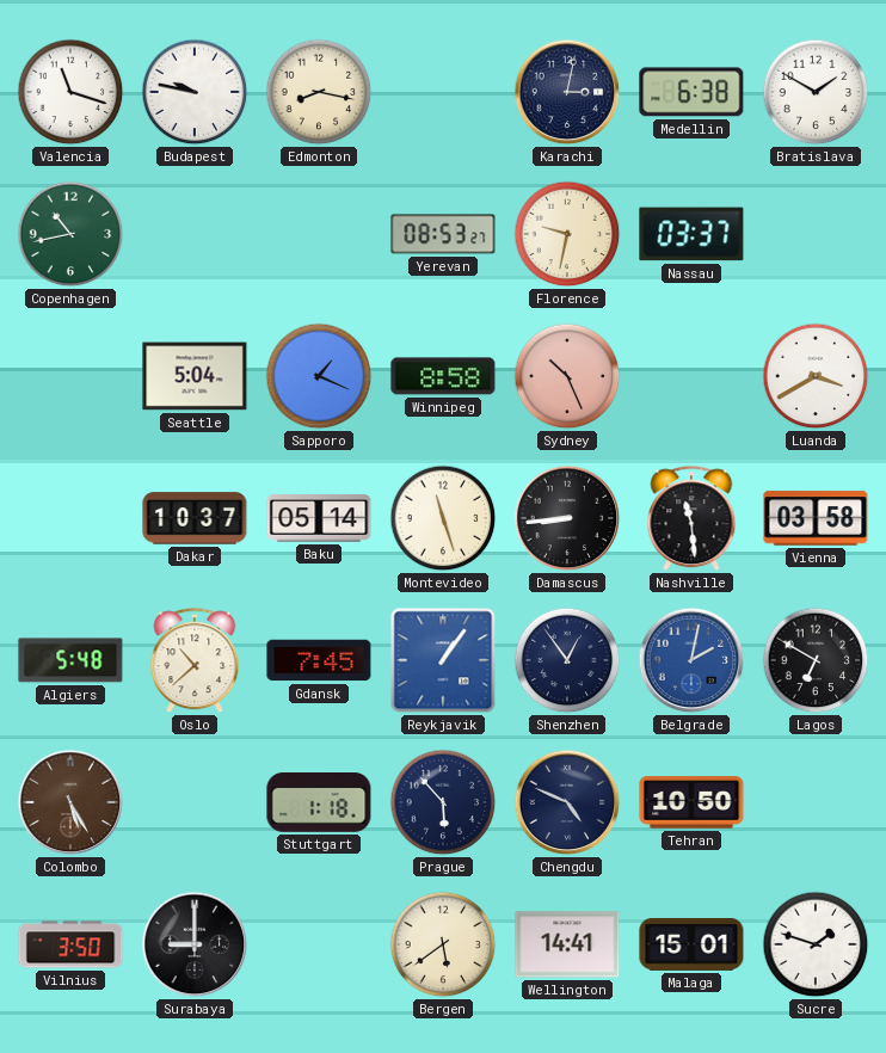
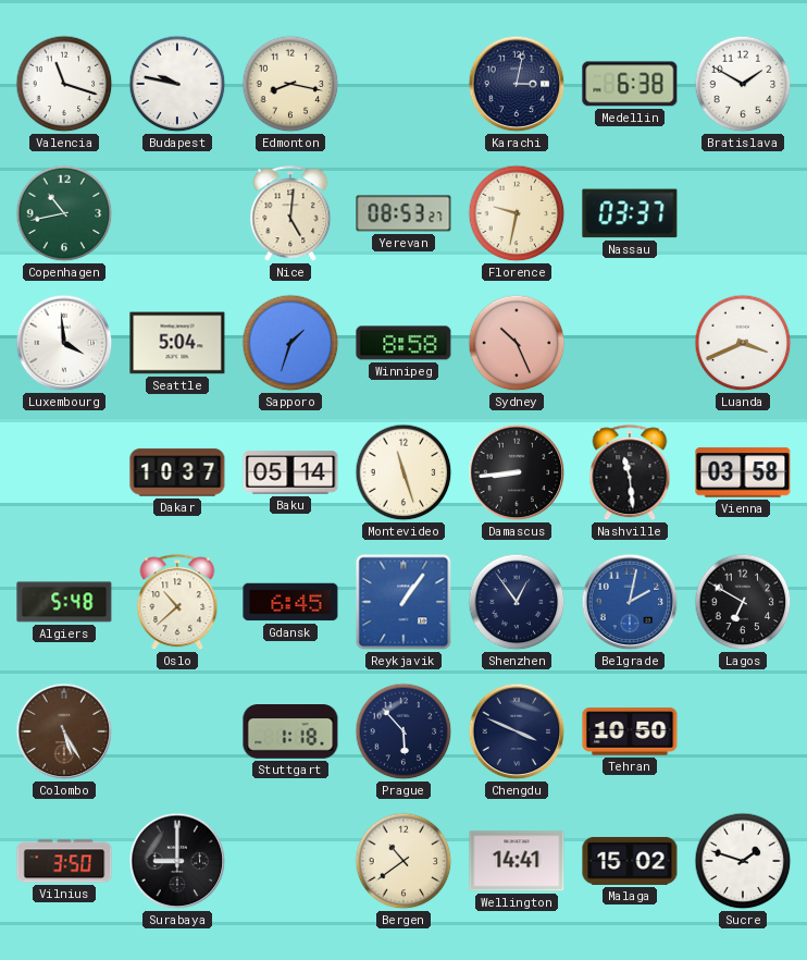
Nice: none -> 5:01 (290, 214)
Luxembourg: none -> 3:59 (64, 343)
Sapporo: 1:19 -> 1:33 (290, 343)
Luanda: 3:40 -> 3:41 (743, 343)
Gdansk: 7:45 -> 6:45 (290, 602)
Chengdu: 4:49 -> 3:49 (517, 731)
Bergen: 5:39 -> 10:39 (403, 861)
Malaga: 15:01 -> 15:02 (630, 861)
